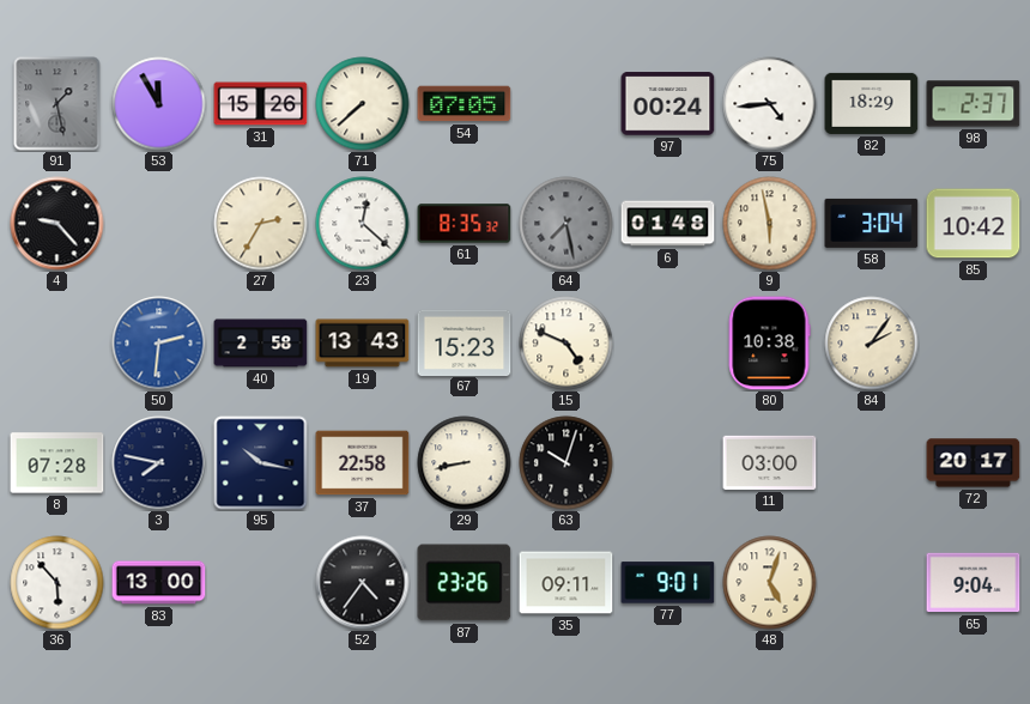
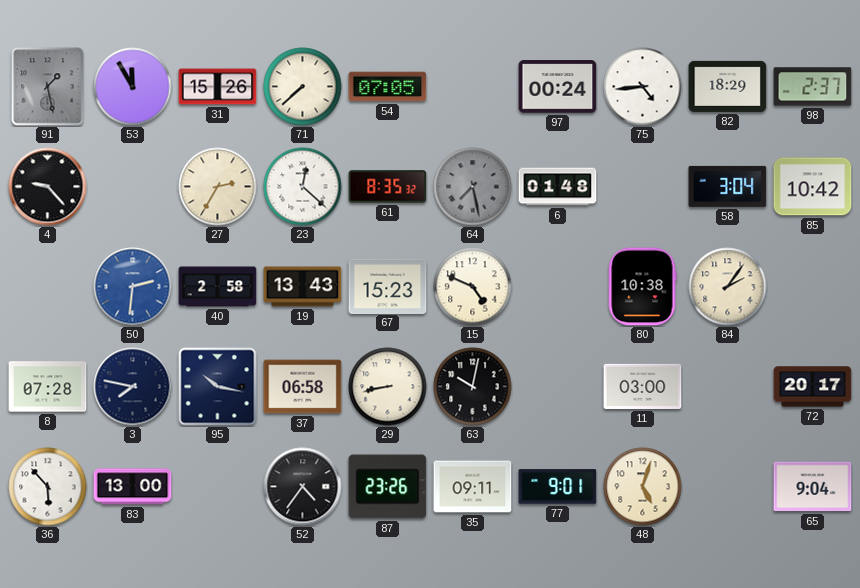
9: 5:58 -> none (770, 224)
37: 22:58 -> 06:58 (303, 387)
63: 10:03 -> 10:02 (473, 387)
